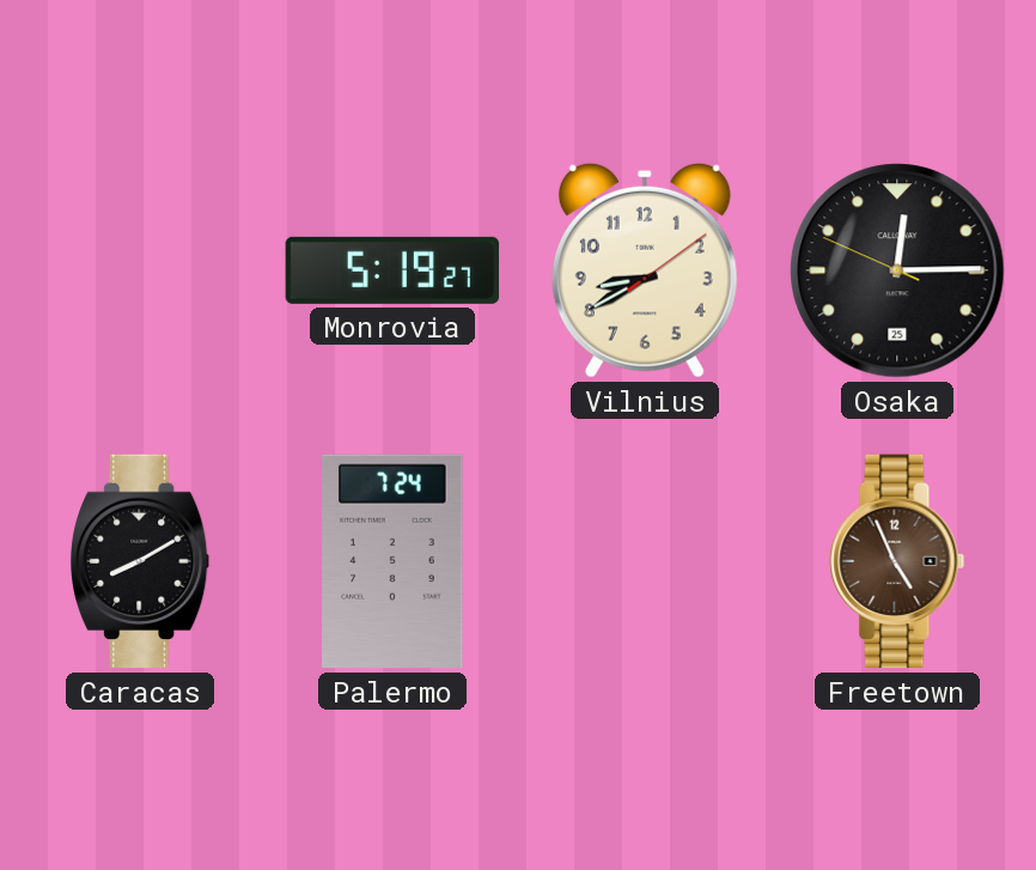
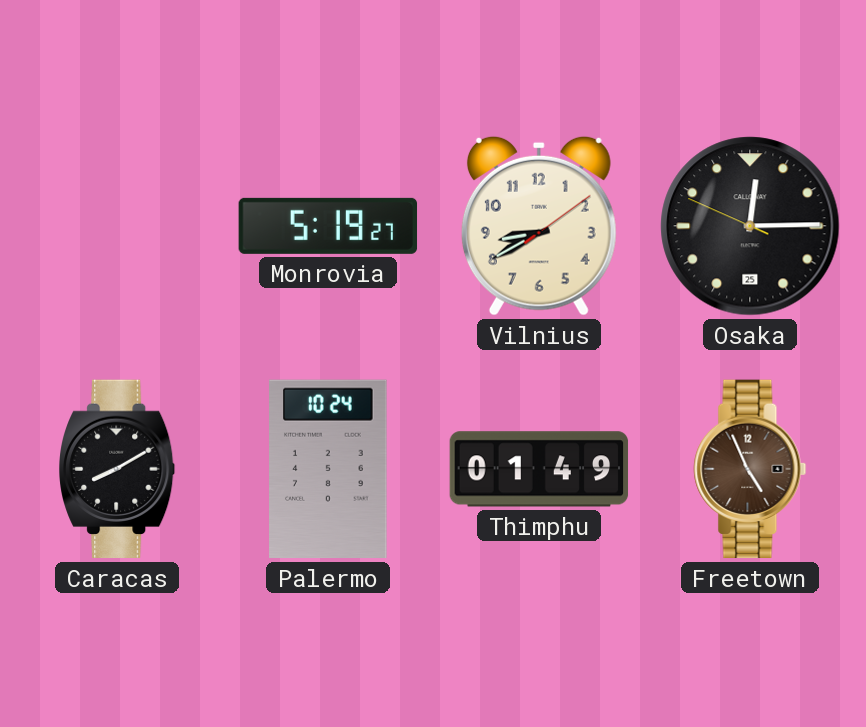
Palermo: 7:24 -> 10:24 (328, 469)
Thimphu: none -> 01:49 (539, 469)
